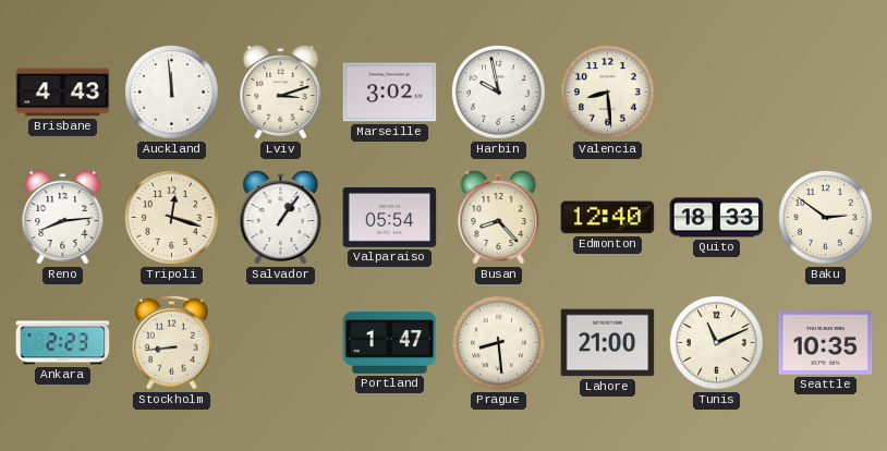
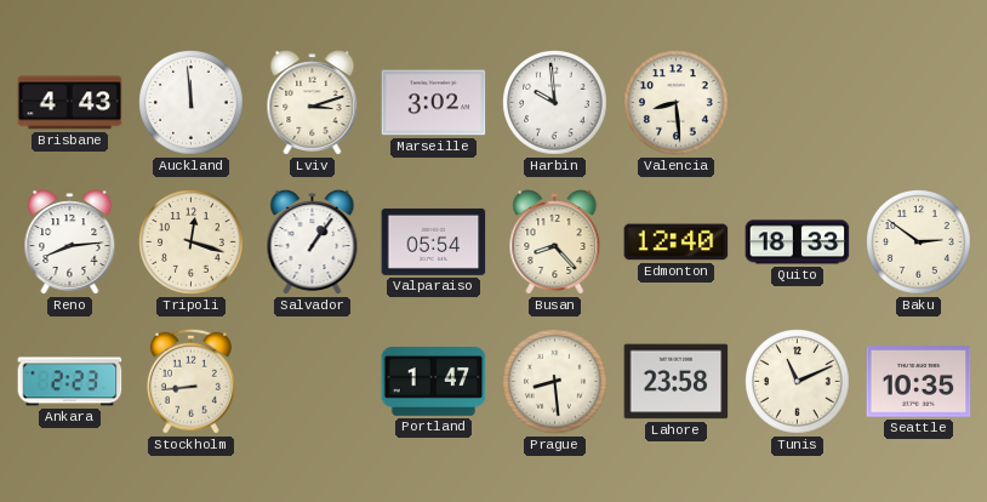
Harbin: 9:58 -> 9:59 (555, 103)
Lahore: 21:00 -> 23:58 (677, 382)
